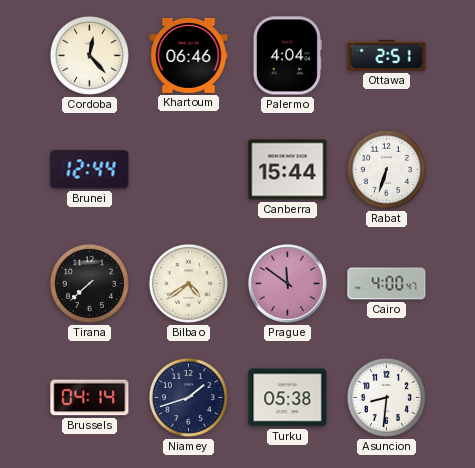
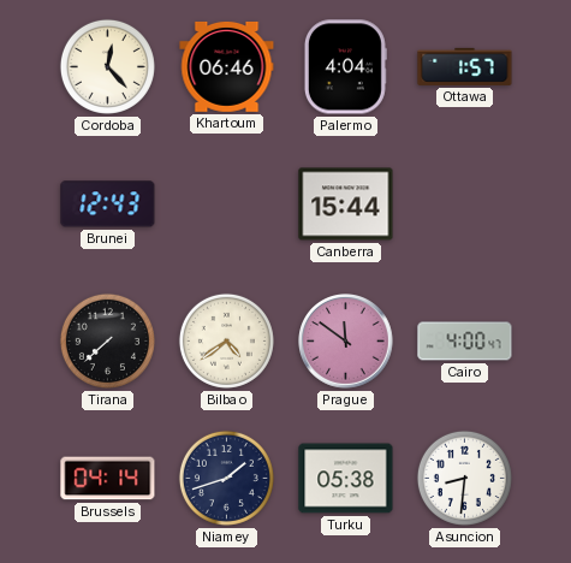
Ottawa: 2:51 -> 1:57 (465, 66)
Brunei: 12:44 -> 12:43 (108, 205)
Rabat: 6:33 -> none (386, 169)
